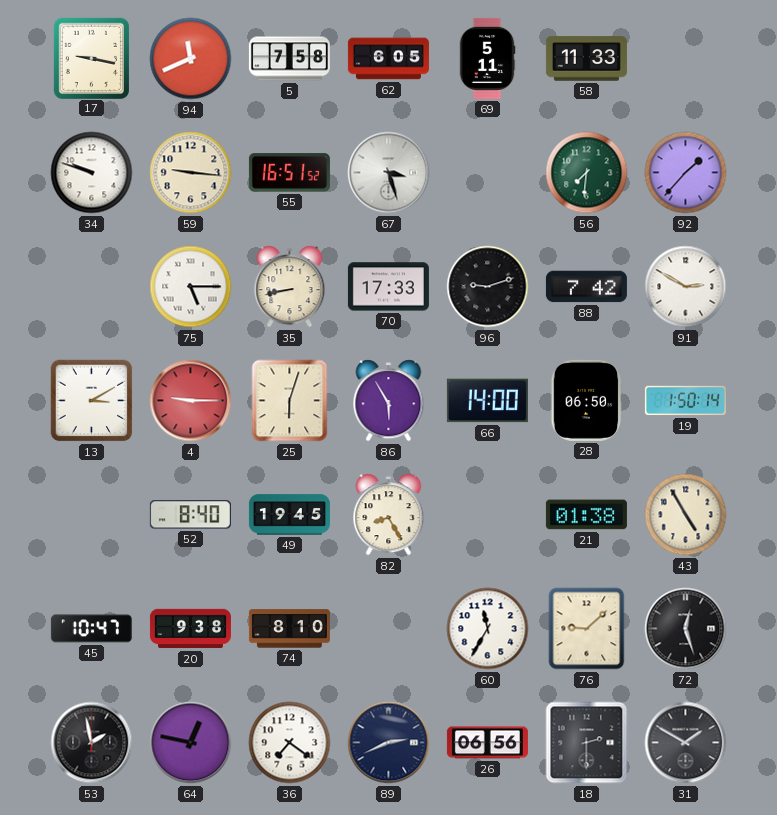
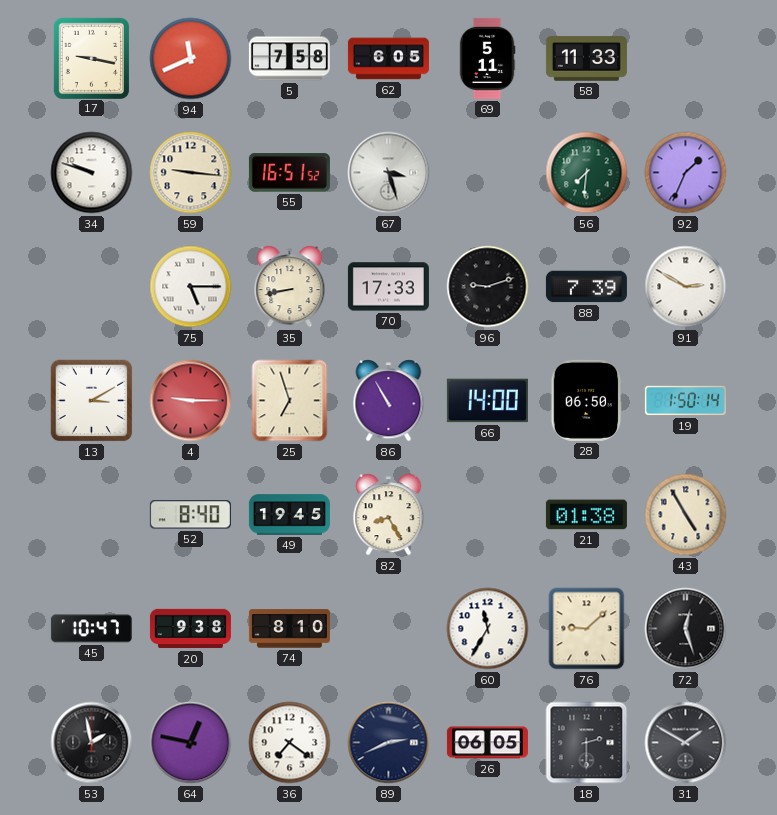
92: 1:37 -> 1:34 (686, 173)
88: 7:42 -> 7:39 (586, 287)
25: 6:03 -> 6:57 (290, 401)
86: 5:55 -> 10:55 (389, 401)
26: 06:56 -> 06:05 (487, 743)
